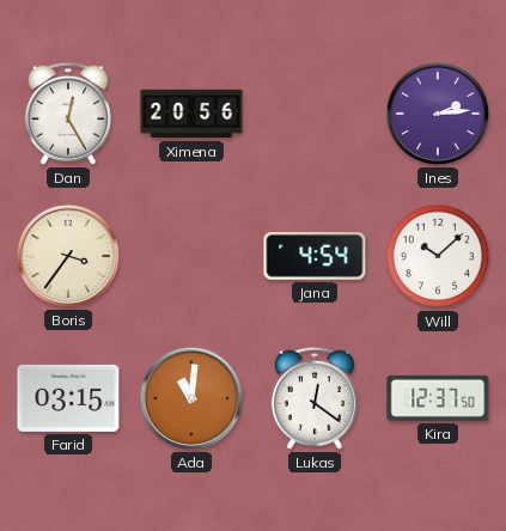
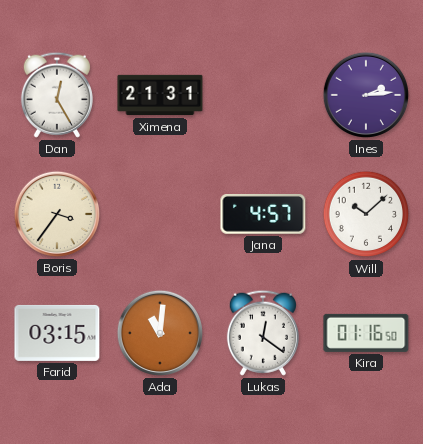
Ximena: 20:56 -> 21:31 (160, 95)
Jana: 4:54 -> 4:57 (263, 215)
Kira: 12:37 -> 01:16 (366, 333)
